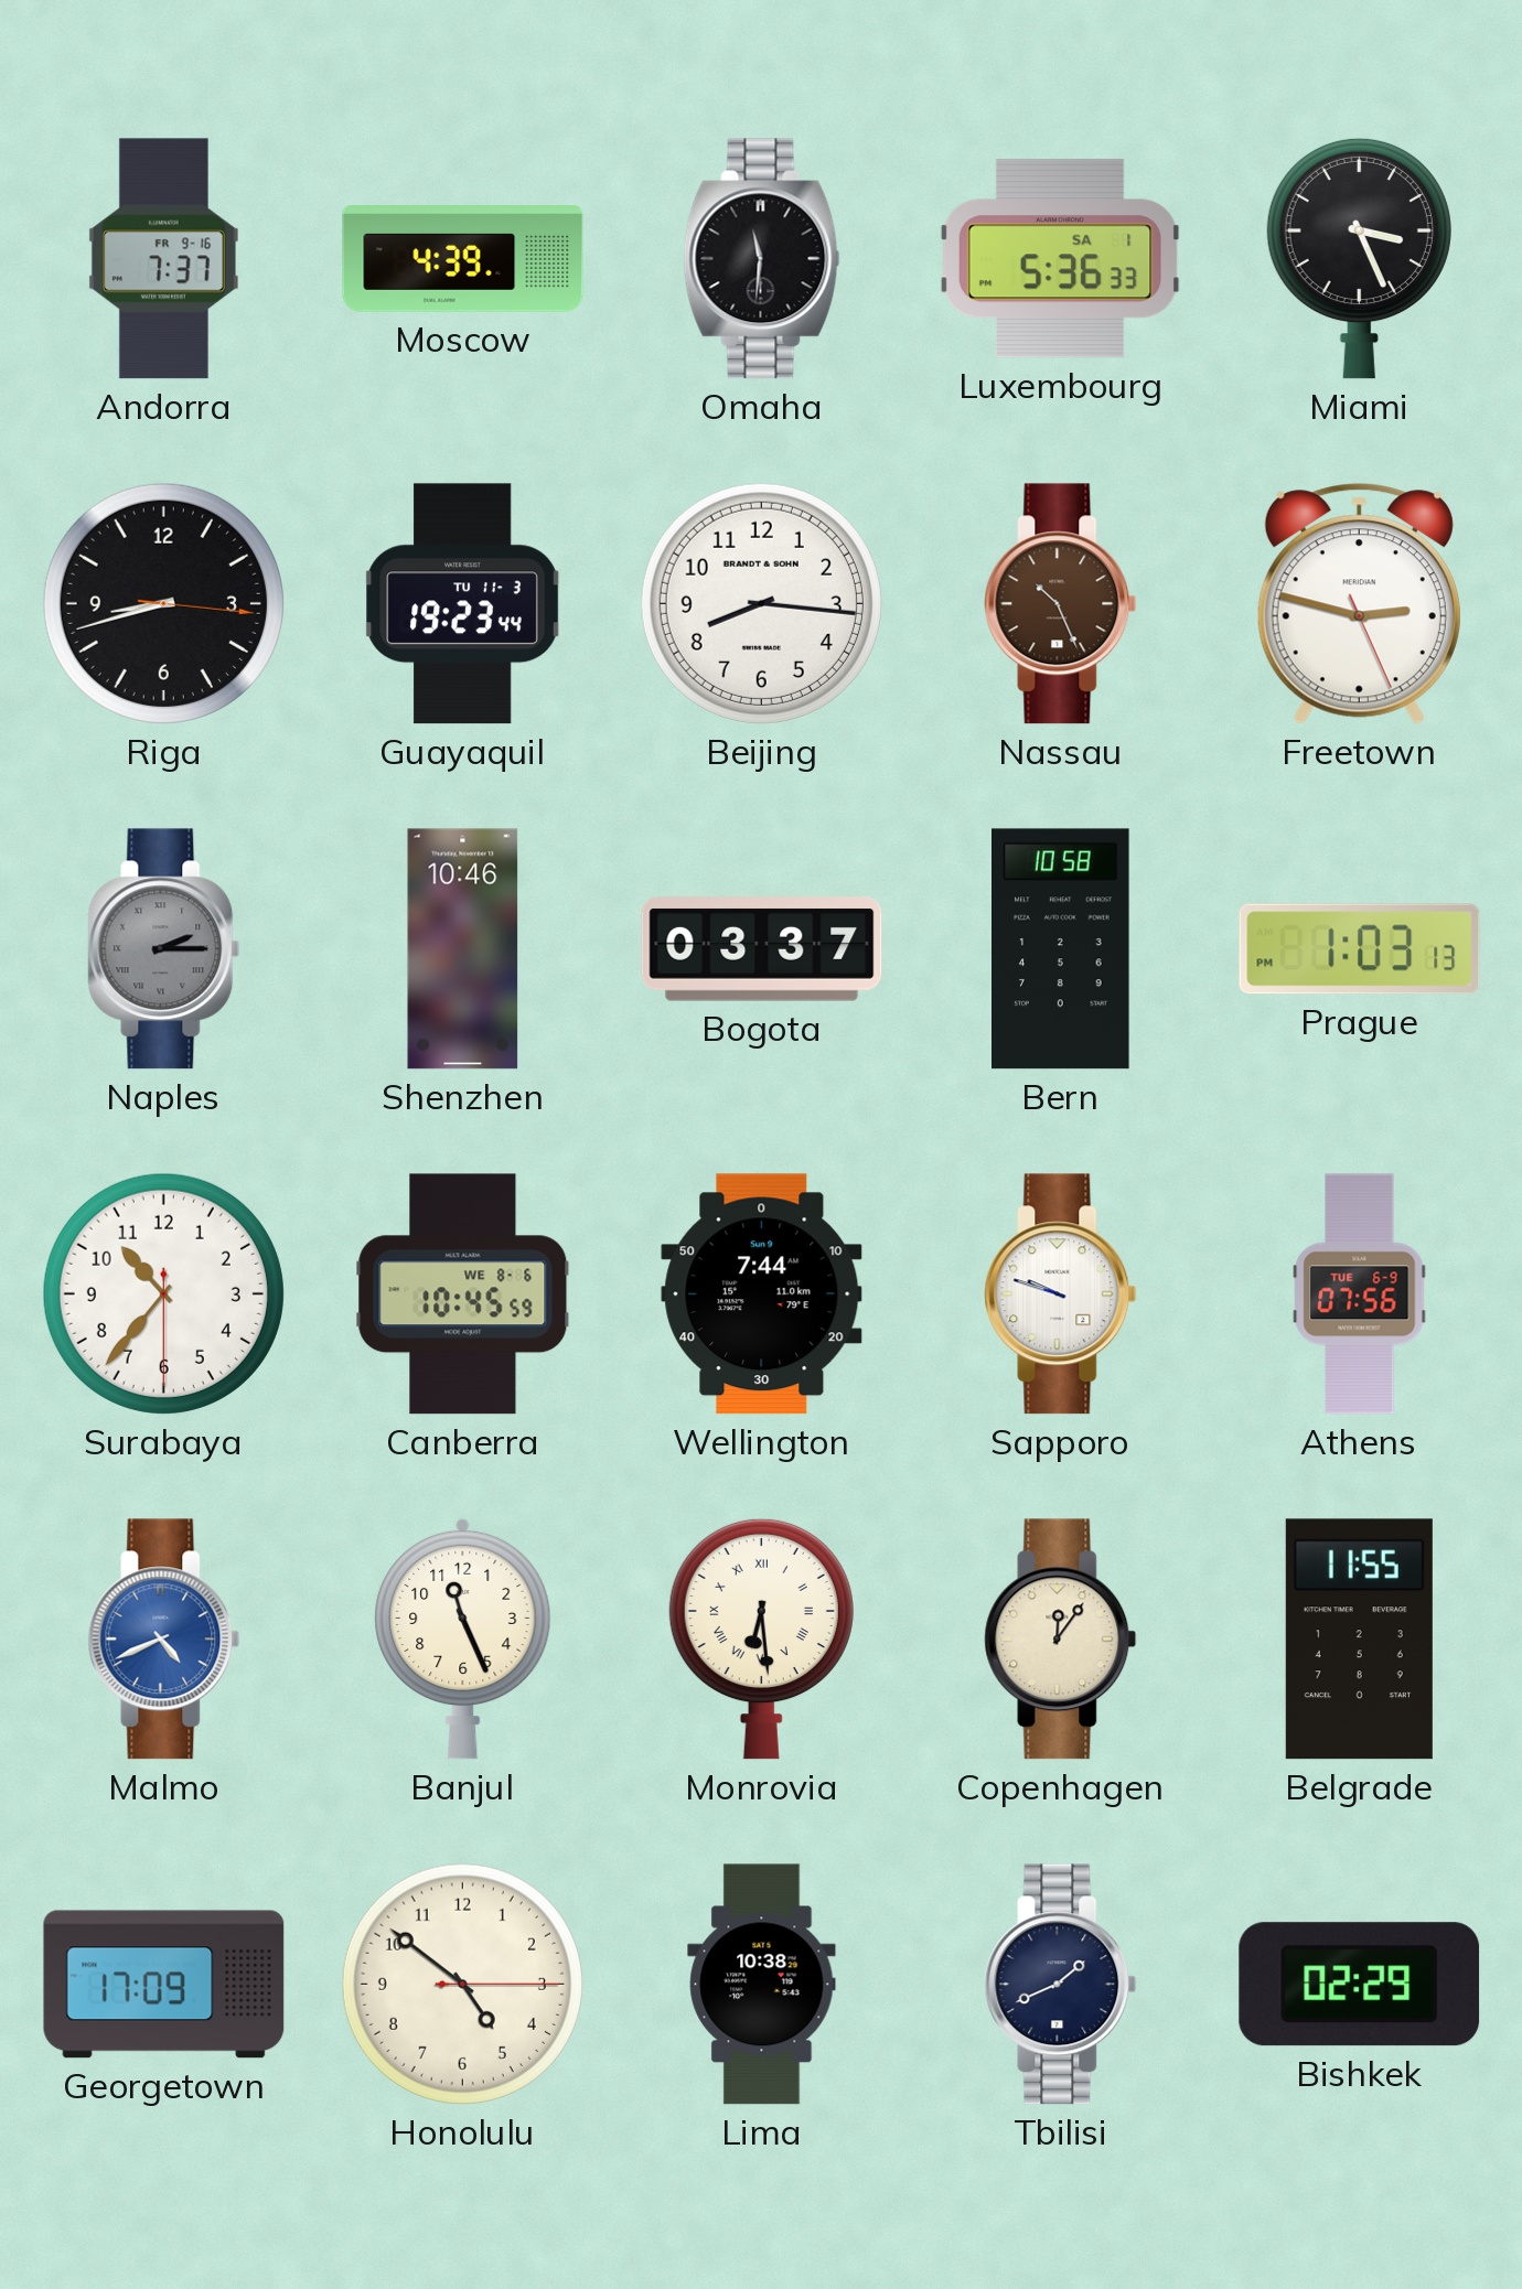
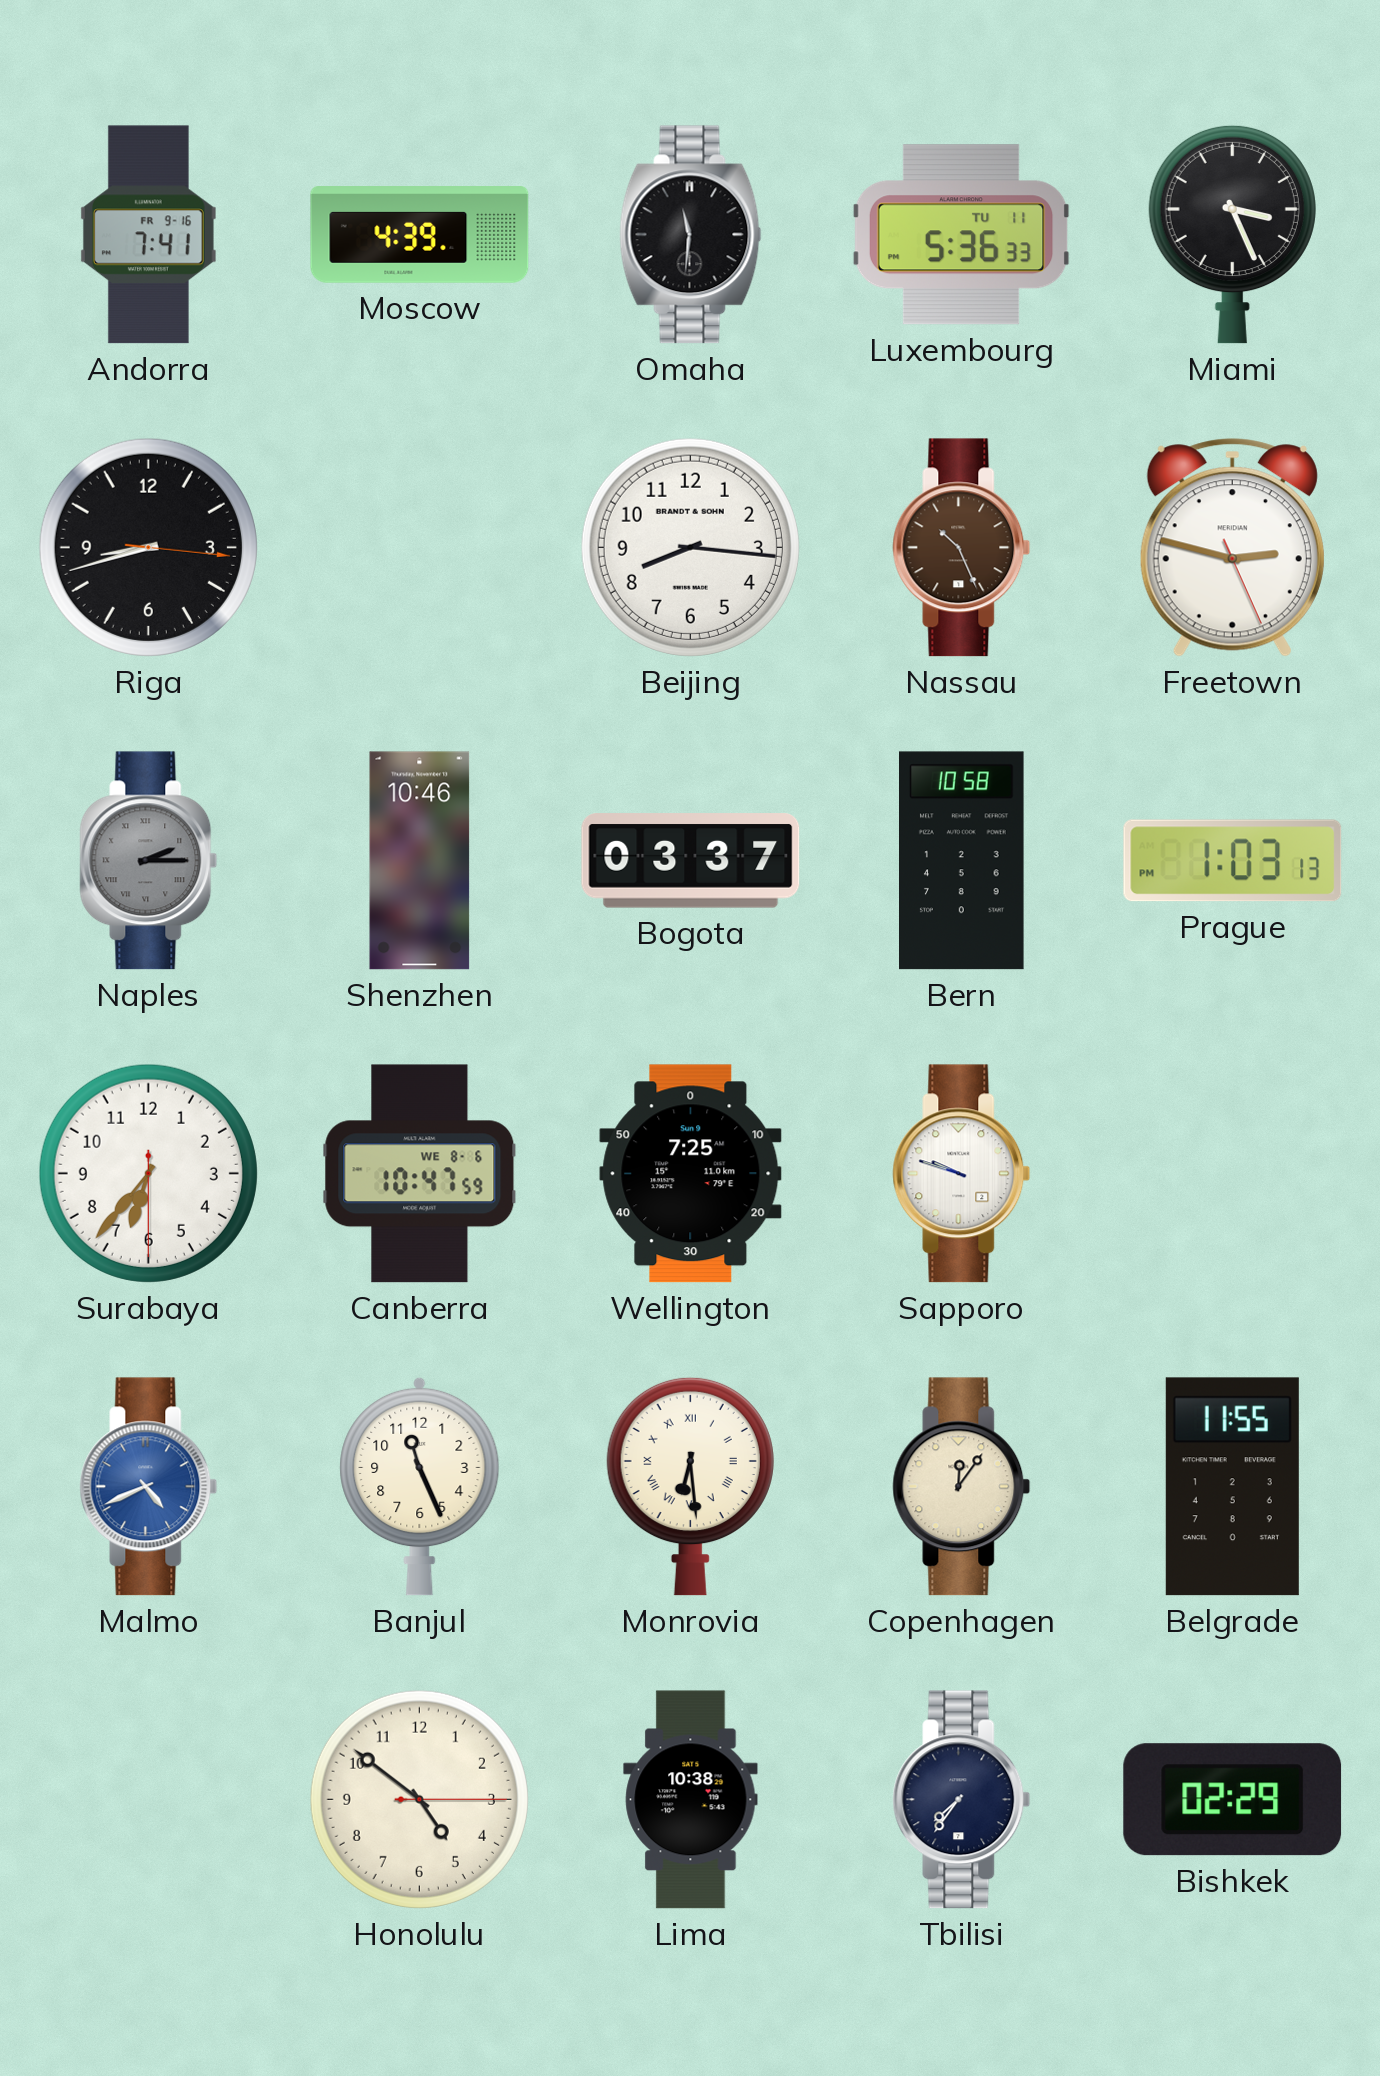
Andorra: 7:37 -> 7:41 (148, 235)
Luxembourg date: SA 1 -> TU 11 (961, 235)
Guayaquil: 19:23 -> none (462, 604)
Surabaya: 10:36 -> 6:36 (148, 1173)
Canberra: 10:45 -> 10:47 (420, 1174)
Wellington: 7:44 -> 7:25 (691, 1174)
Athens: 07:56 -> none (1360, 1294)
Georgetown: 17:09 -> none (164, 1985)
Tbilisi: 1:41 -> 7:36 (962, 1800)
